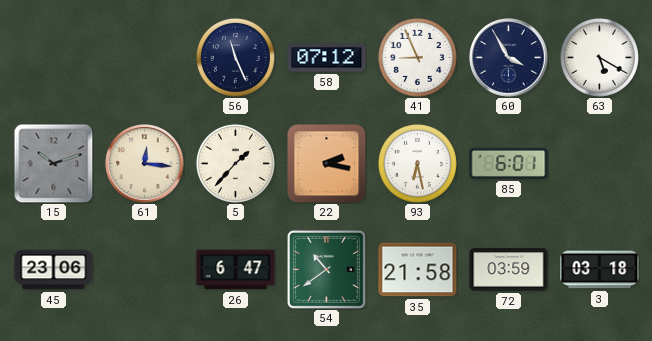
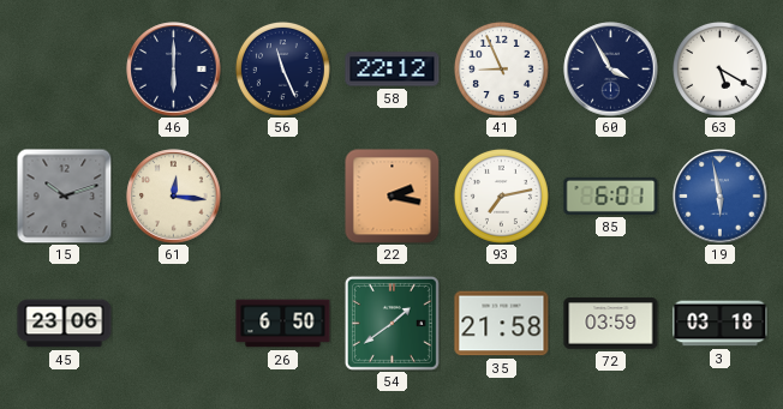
46: none -> 6:00 (174, 70)
58: 07:12 -> 22:12 (393, 70)
5: 1:37 -> none (235, 163)
93: 6:28 -> 7:13 (501, 196)
19: none -> 5:58 (721, 197)
26: 6:47 -> 6:50 (283, 324)
54: 10:39 -> 1:39 (391, 323)
